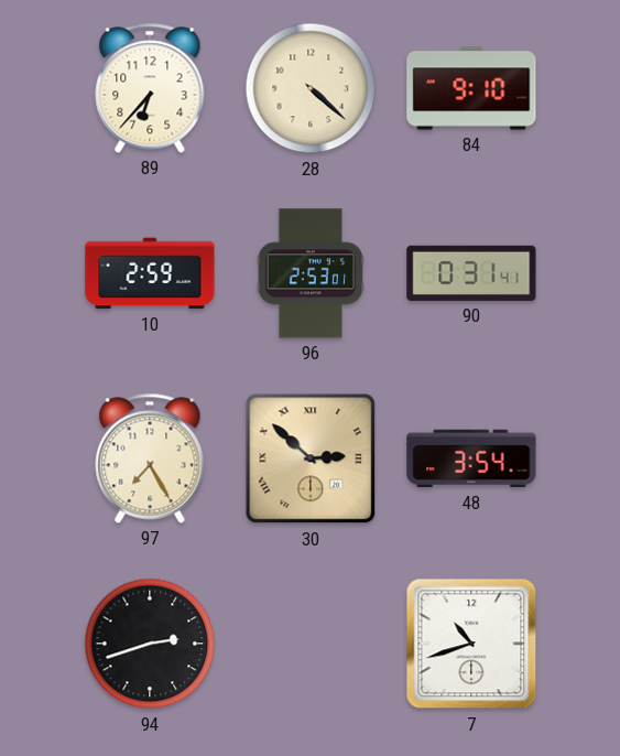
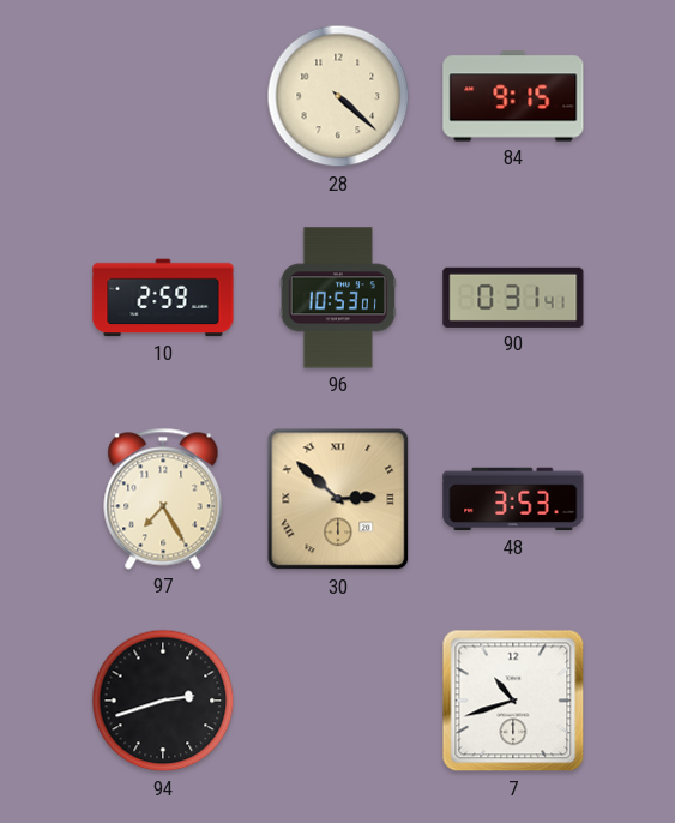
89: 6:37 -> none (150, 88)
84: 9:10 -> 9:15 (513, 96)
96: 2:53 -> 10:53 (337, 298)
48: 3:54 -> 3:53 (513, 499)
